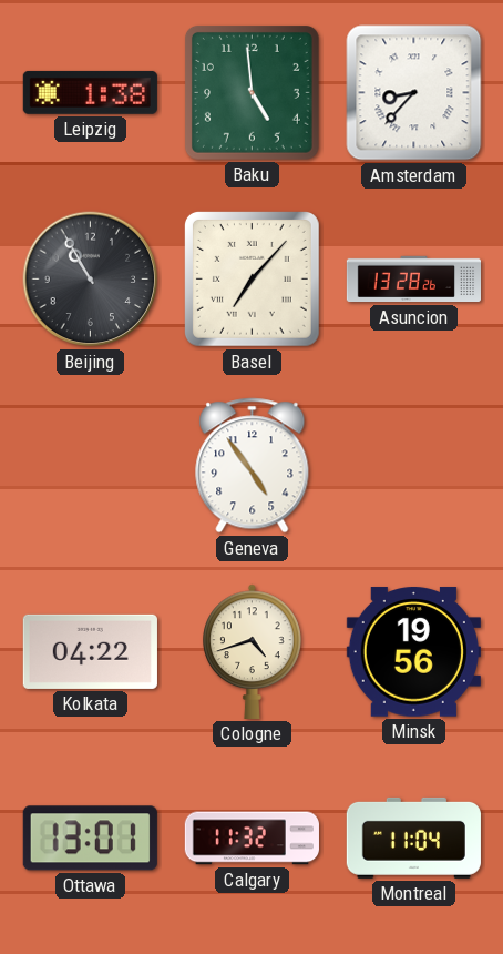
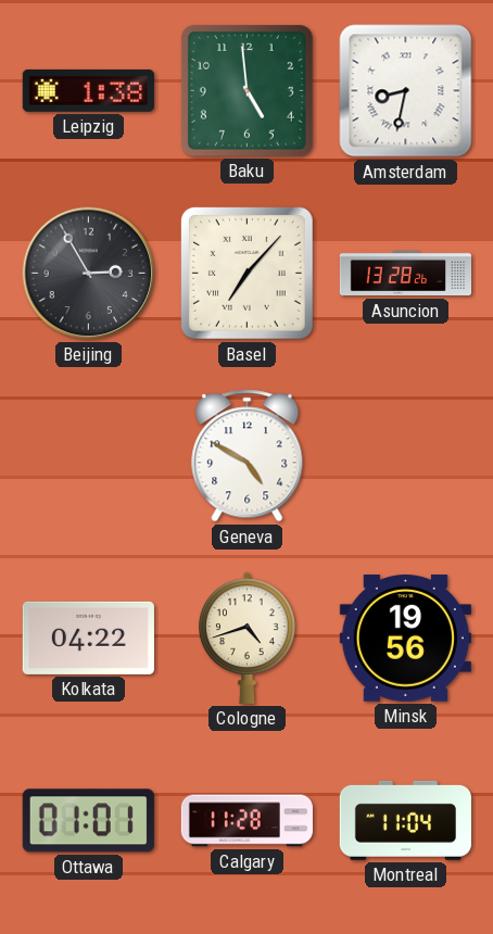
Amsterdam: 8:37 -> 8:32 (406, 91)
Beijing: 10:55 -> 2:55 (89, 274)
Geneva: 4:54 -> 4:50 (248, 456)
Ottawa: 13:01 -> 01:01 (88, 821)
Calgary: 11:32 -> 11:28 (246, 821)
